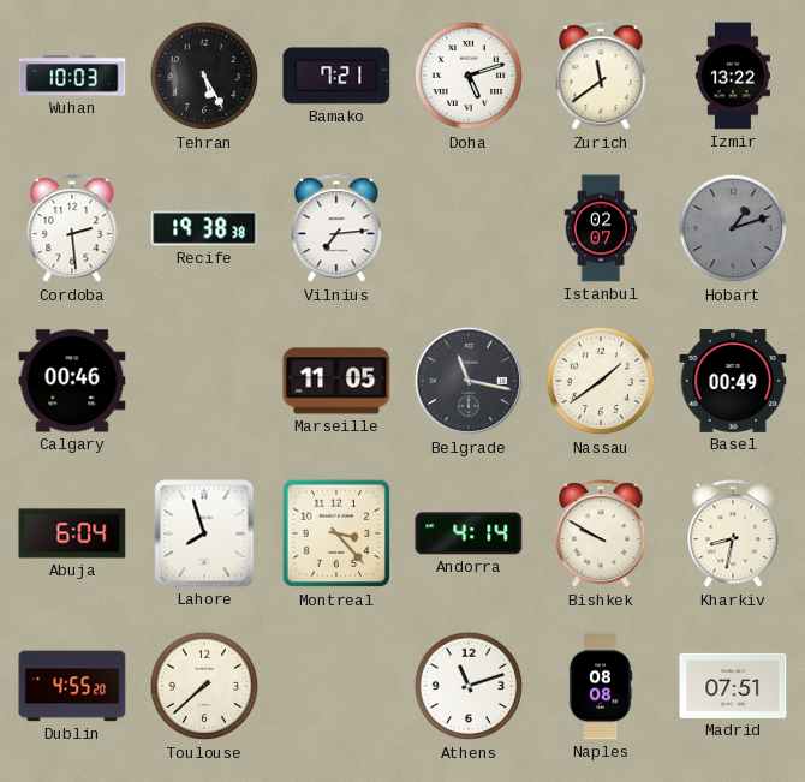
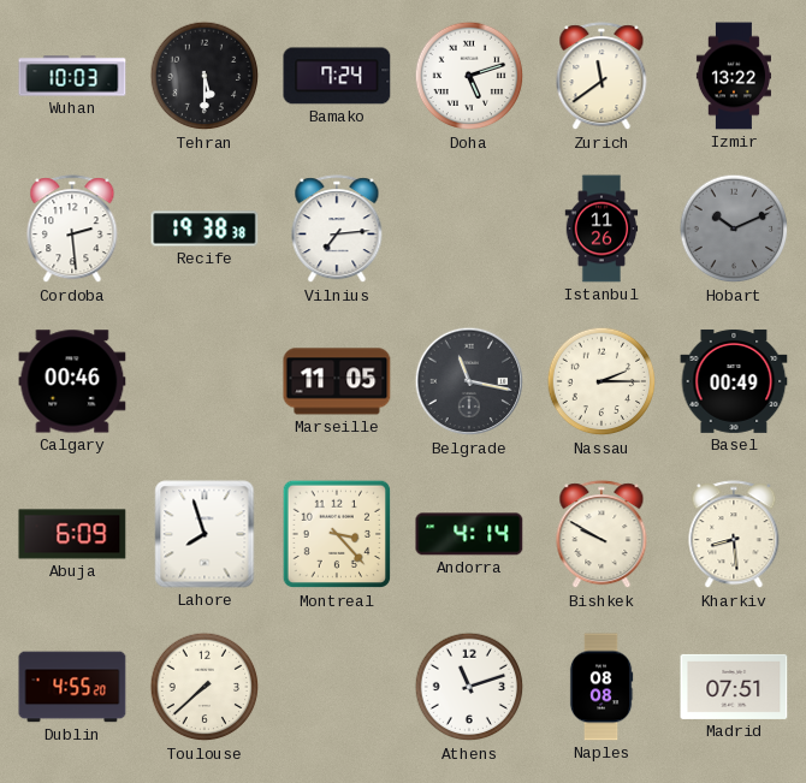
Tehran: 5:25 -> 5:30 (205, 76)
Bamako: 7:21 -> 7:24 (337, 76)
Istanbul: 02:07 -> 11:26 (601, 229)
Hobart: 1:12 -> 10:11 (734, 229)
Nassau: 1:39 -> 2:15 (601, 381)
Abuja: 6:04 -> 6:09 (72, 534)
Kharkiv: 8:32 -> 8:29 (734, 535)
